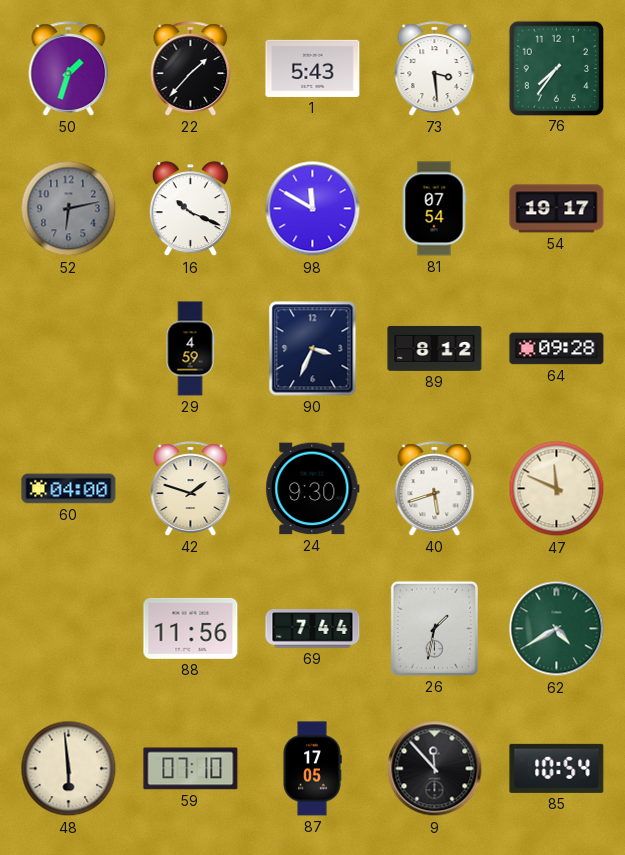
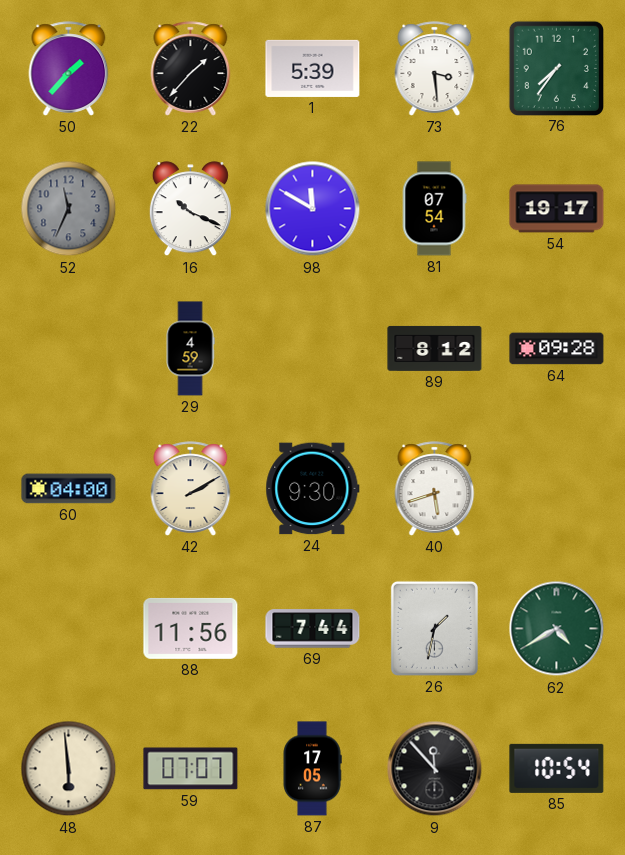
50: 1:33 -> 1:37 (69, 69)
1: 5:43 -> 5:39 (313, 68)
52: 6:13 -> 11:34 (69, 209)
90: 3:34 -> none (313, 349)
42: 1:48 -> 2:10 (191, 489)
47: 11:49 -> none (557, 489)
59: 07:10 -> 07:07 (191, 769)
